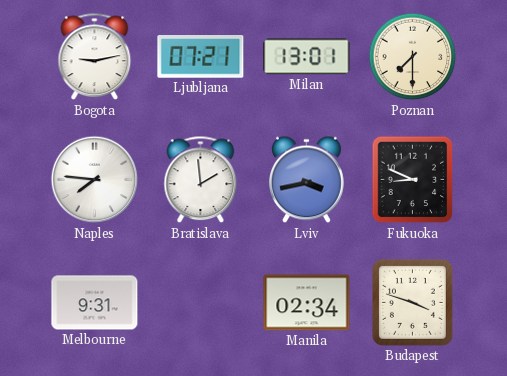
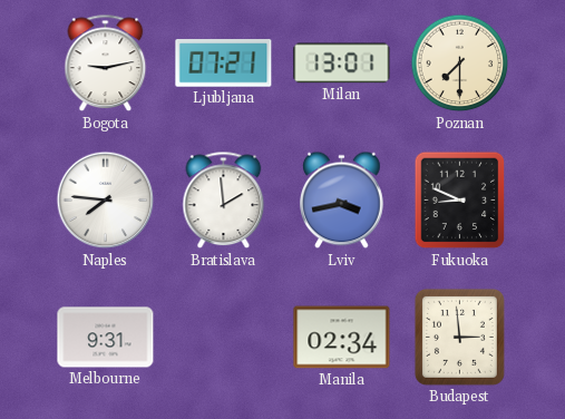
Budapest: 3:48 -> 2:59 (459, 337)
